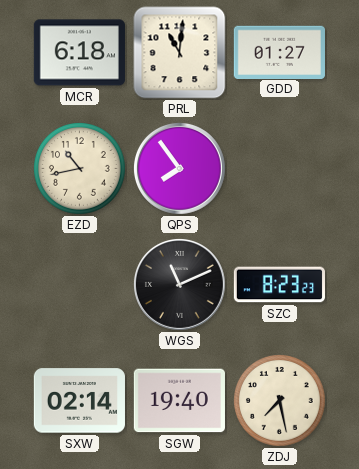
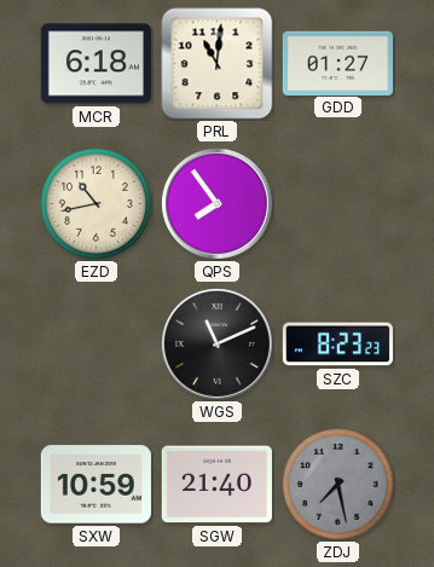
SXW: 02:14 -> 10:59 (96, 485)
SGW: 19:40 -> 21:40 (216, 485)
ZDJ dial: cream -> grey (338, 485)
